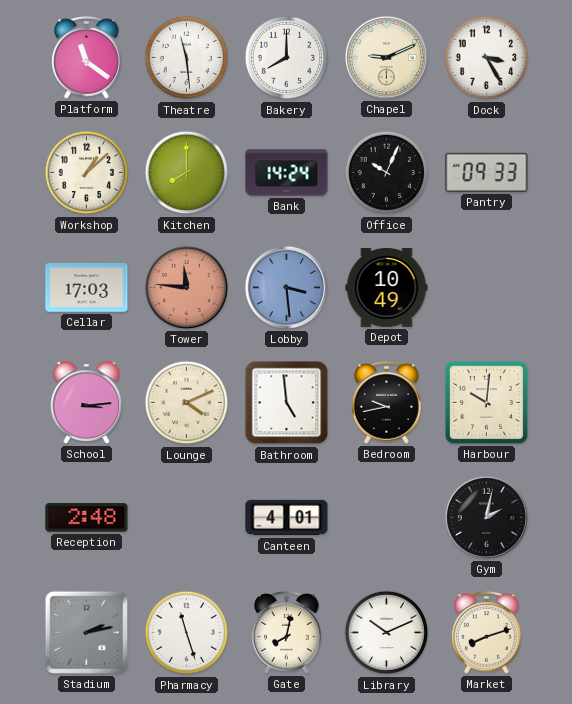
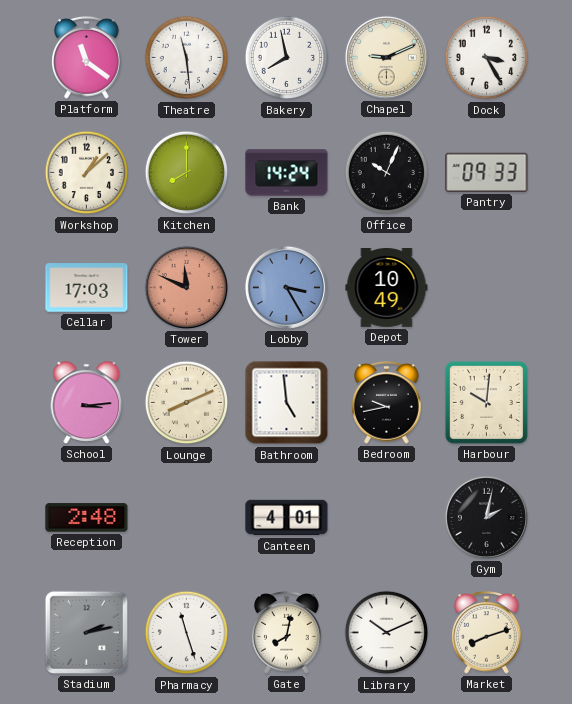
Bakery: 8:00 -> 7:58 (287, 58)
Tower: 11:46 -> 11:49 (186, 287)
Lobby: 3:29 -> 3:25 (286, 287)
Lounge: 4:11 -> 8:11 (187, 403)
